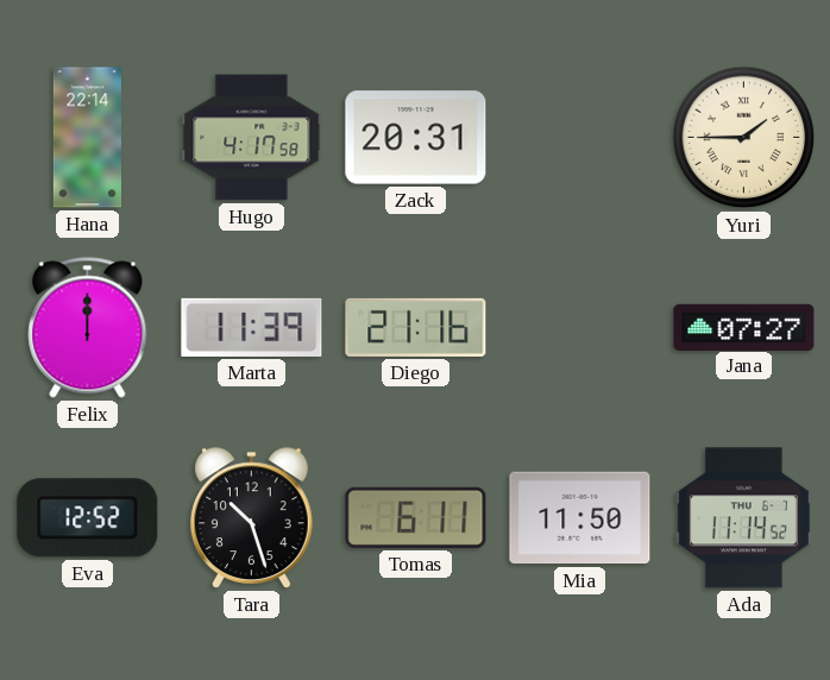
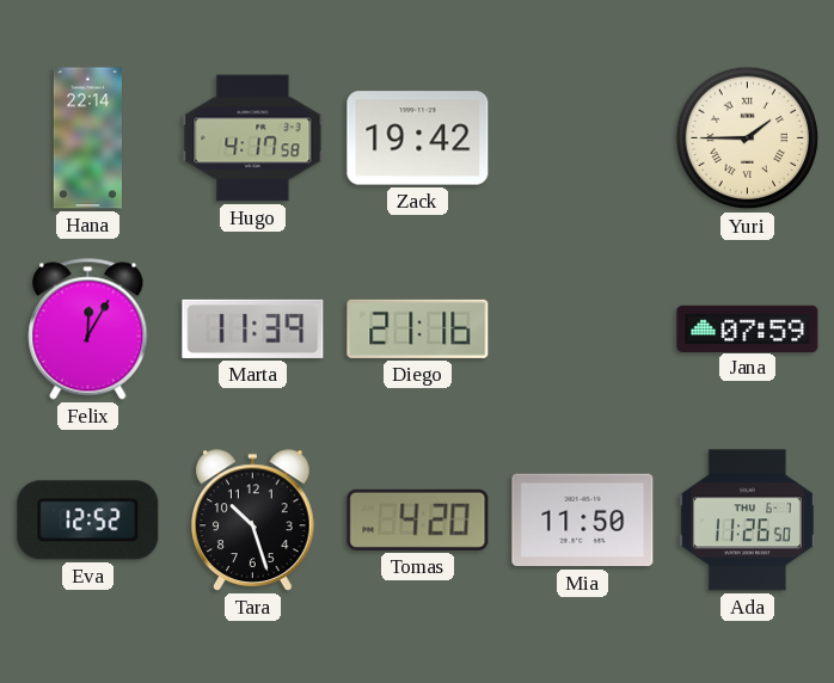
Zack: 20:31 -> 19:42 (418, 139)
Felix: 12:00 -> 12:05 (88, 330)
Jana: 07:27 -> 07:59 (748, 328)
Tomas: 6:11 -> 4:20 (418, 519)
Ada: 11:14 -> 11:26 (747, 521)
